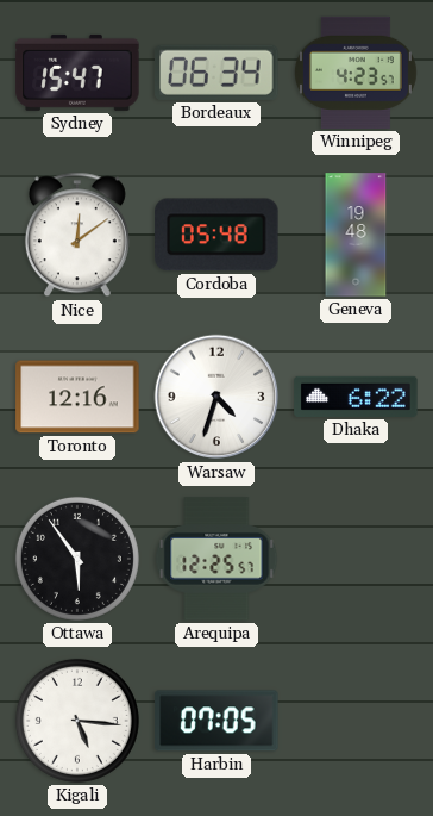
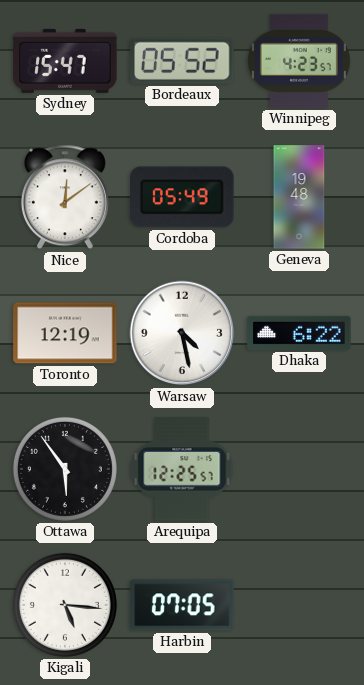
Bordeaux: 06:34 -> 05:52 (182, 61)
Cordoba: 05:48 -> 05:49 (182, 197)
Toronto: 12:16 -> 12:19 (65, 333)
Warsaw: 4:33 -> 4:28 (182, 333)
